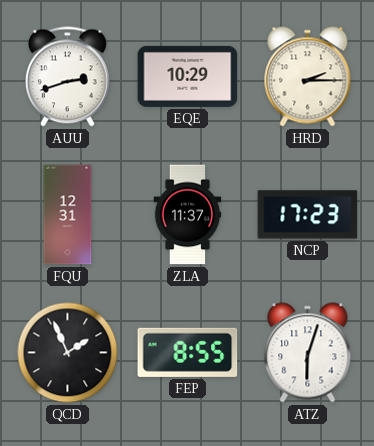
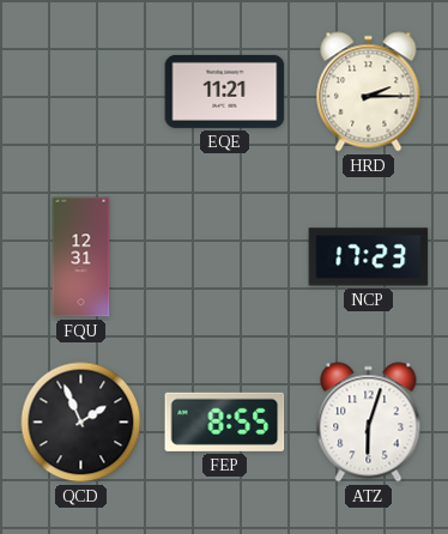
AUU: 2:42 -> none (67, 77)
EQE: 10:29 -> 11:21 (225, 91)
ZLA: 11:37 -> none (188, 215)
